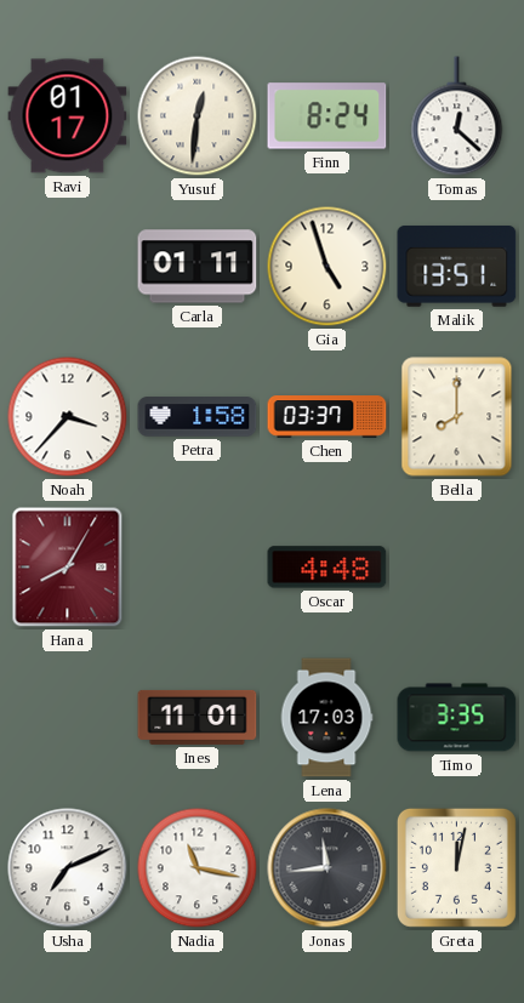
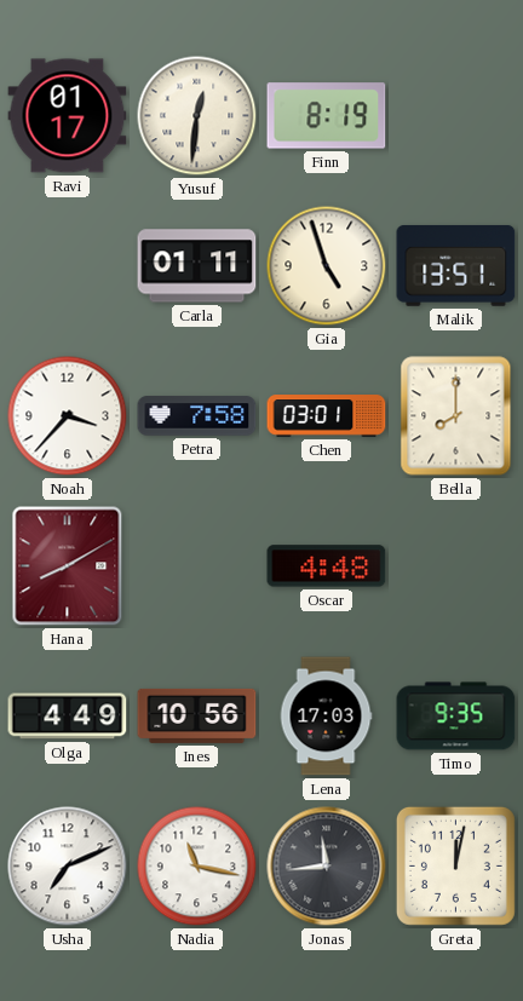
Finn: 8:24 -> 8:19 (327, 116)
Tomas: 12:22 -> none (457, 116)
Petra: 1:58 -> 7:58 (197, 416)
Chen: 03:37 -> 03:01 (327, 416)
Hana: 8:05 -> 8:10 (68, 566)
Olga: none -> 4:49 (68, 717)
Ines: 11:01 -> 10:56 (197, 715)
Timo: 3:35 -> 9:35 (456, 717)
